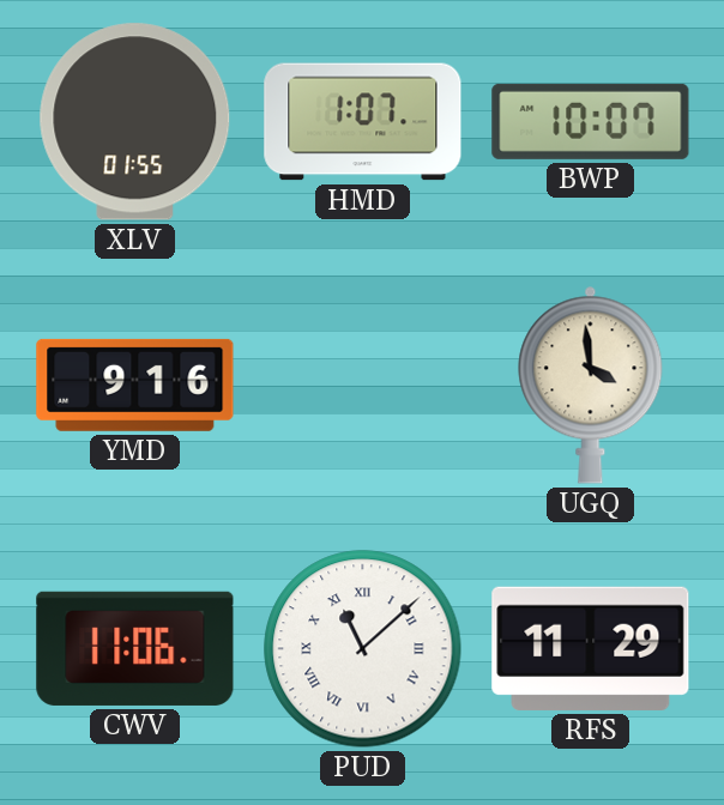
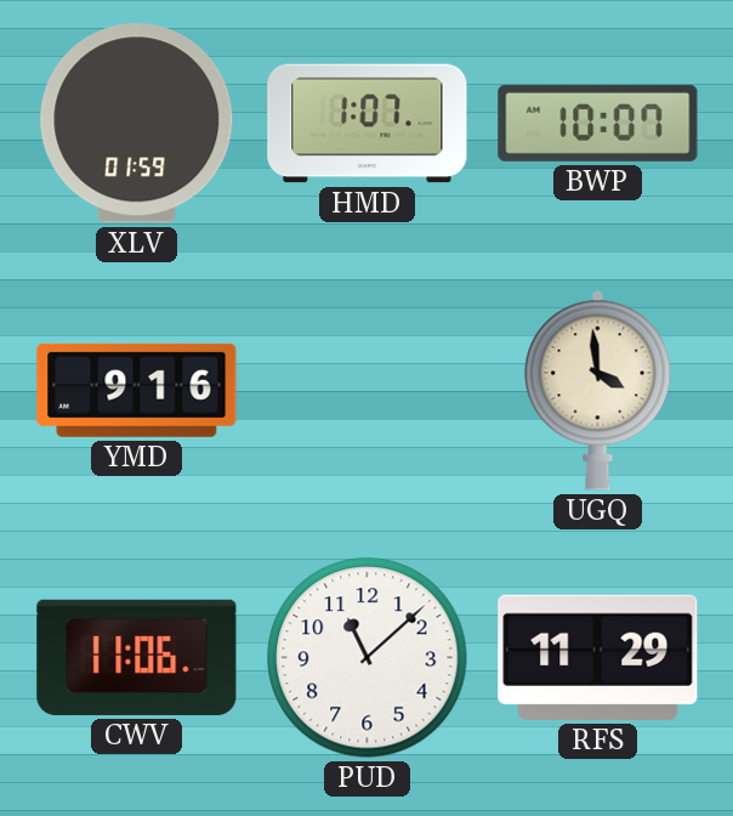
XLV: 01:55 -> 01:59 (137, 124)
PUD numerals: Roman -> Arabic (368, 658)
